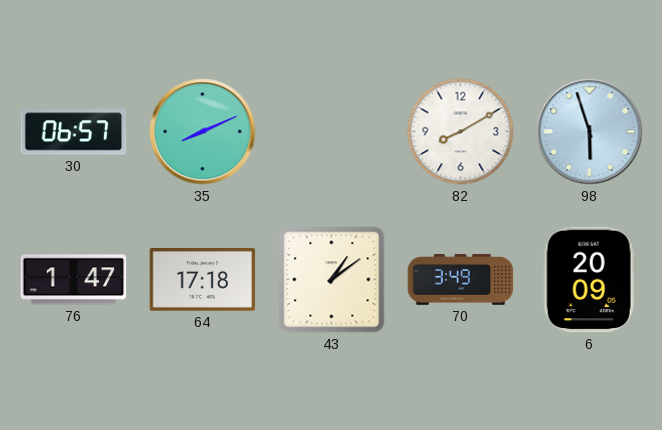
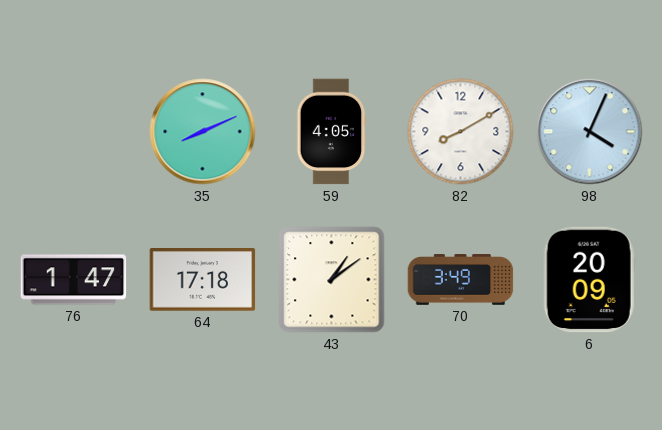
30: 06:57 -> none (74, 132)
59: none -> 4:05 (332, 132)
98: 5:57 -> 4:04 (590, 132)
